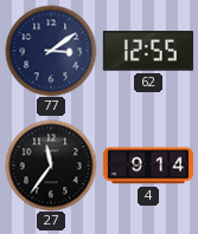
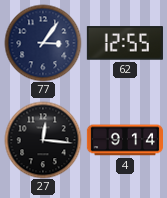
77: 3:09 -> 3:06 (43, 43)
27: 11:36 -> 12:16 (43, 140)
